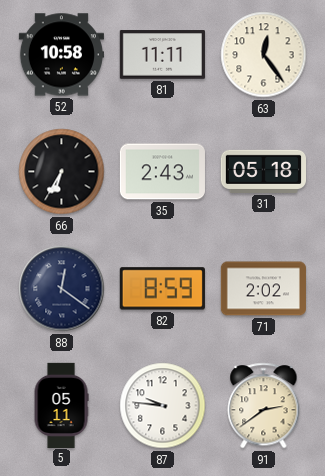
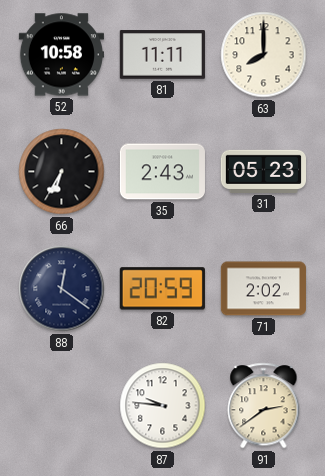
63: 12:24 -> 8:00 (264, 55)
31: 05:18 -> 05:23 (263, 171)
82: 8:59 -> 20:59 (162, 289)
5: 05:11 -> none (61, 405)
